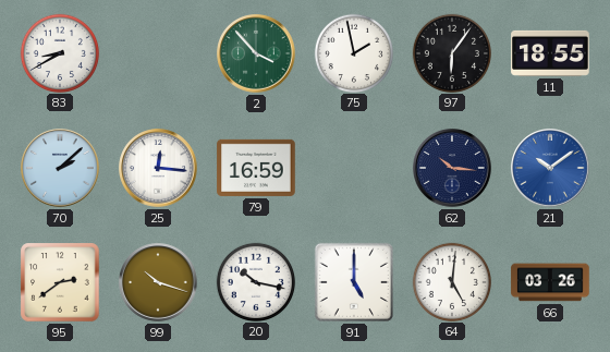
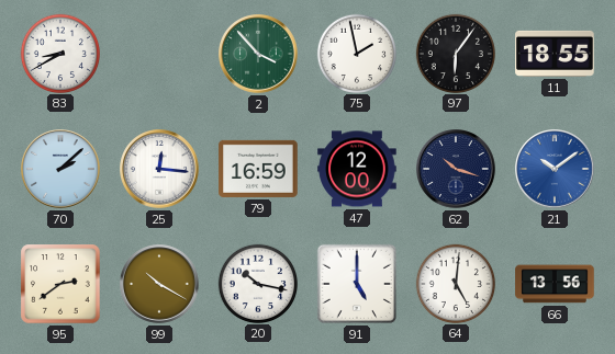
47: none -> 12:00 (357, 169)
62: 10:16 -> 10:18 (456, 169)
99: 10:18 -> 10:20 (159, 284)
66: 03:26 -> 13:56 (555, 284)
